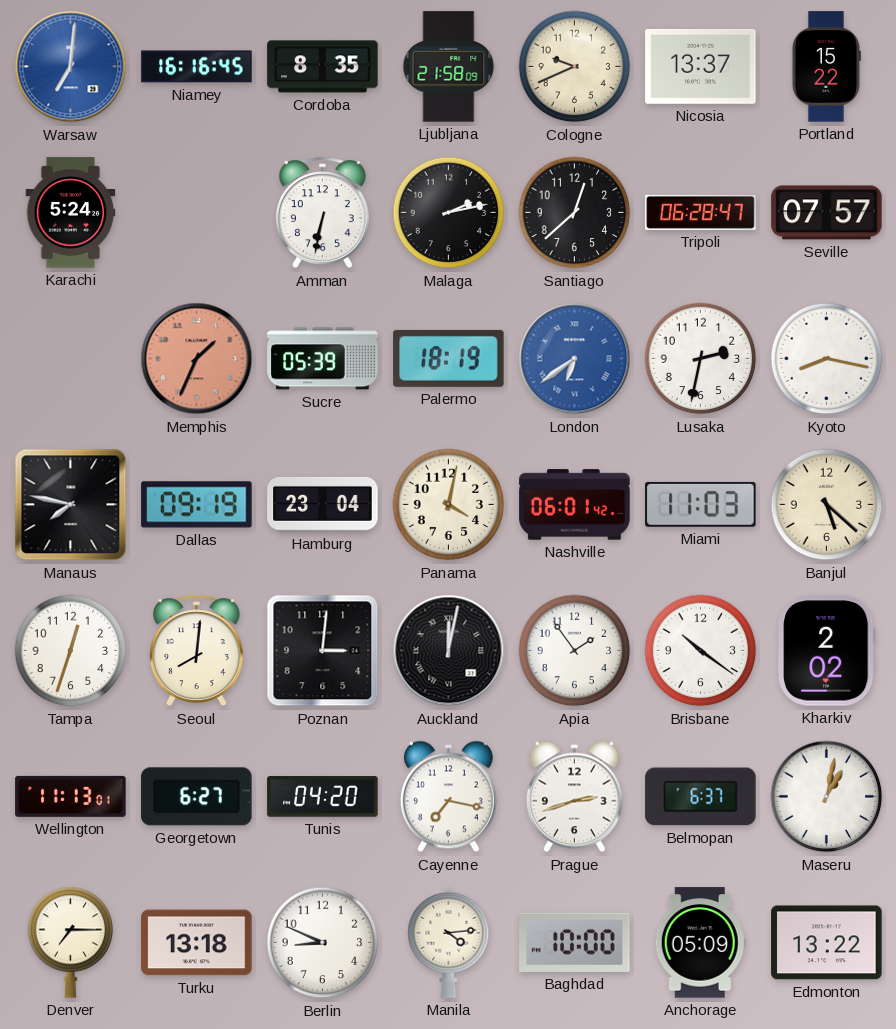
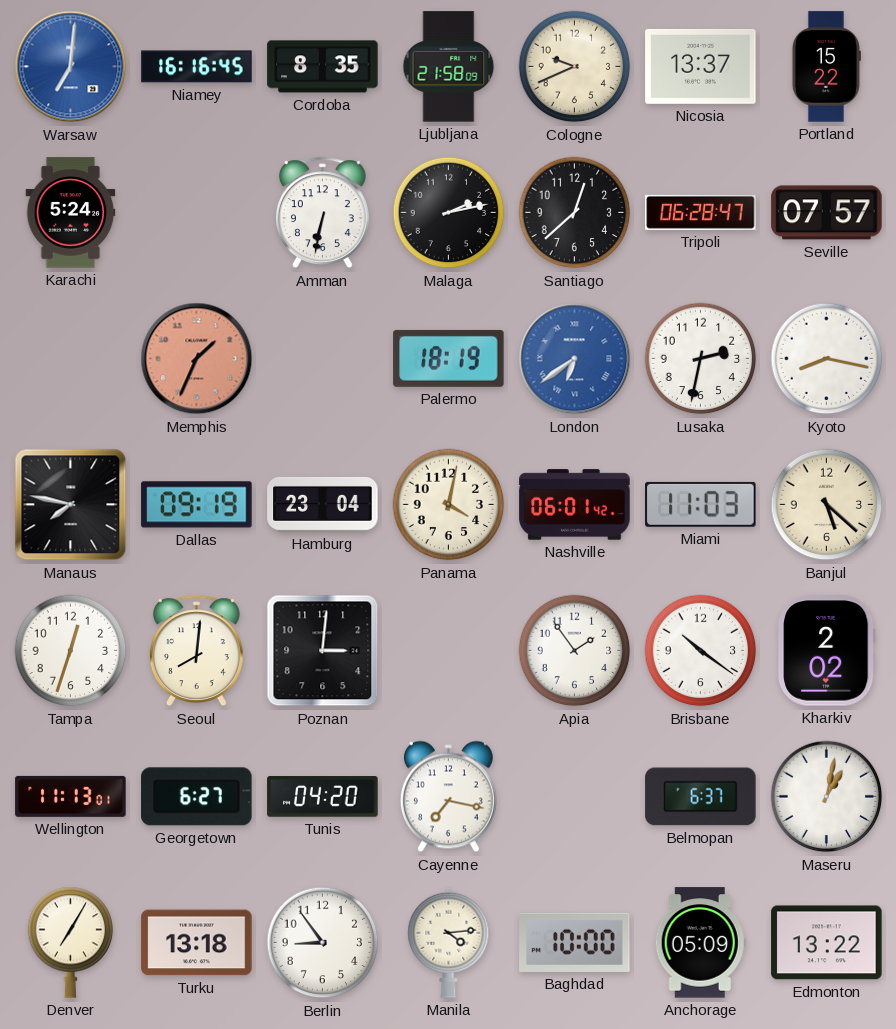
Sucre: 05:39 -> none (323, 359)
Auckland: 12:02 -> none (449, 651)
Prague: 2:42 -> none (574, 797)
Denver: 7:15 -> 7:05 (71, 942)
Berlin: 8:49 -> 8:54 (323, 943)
